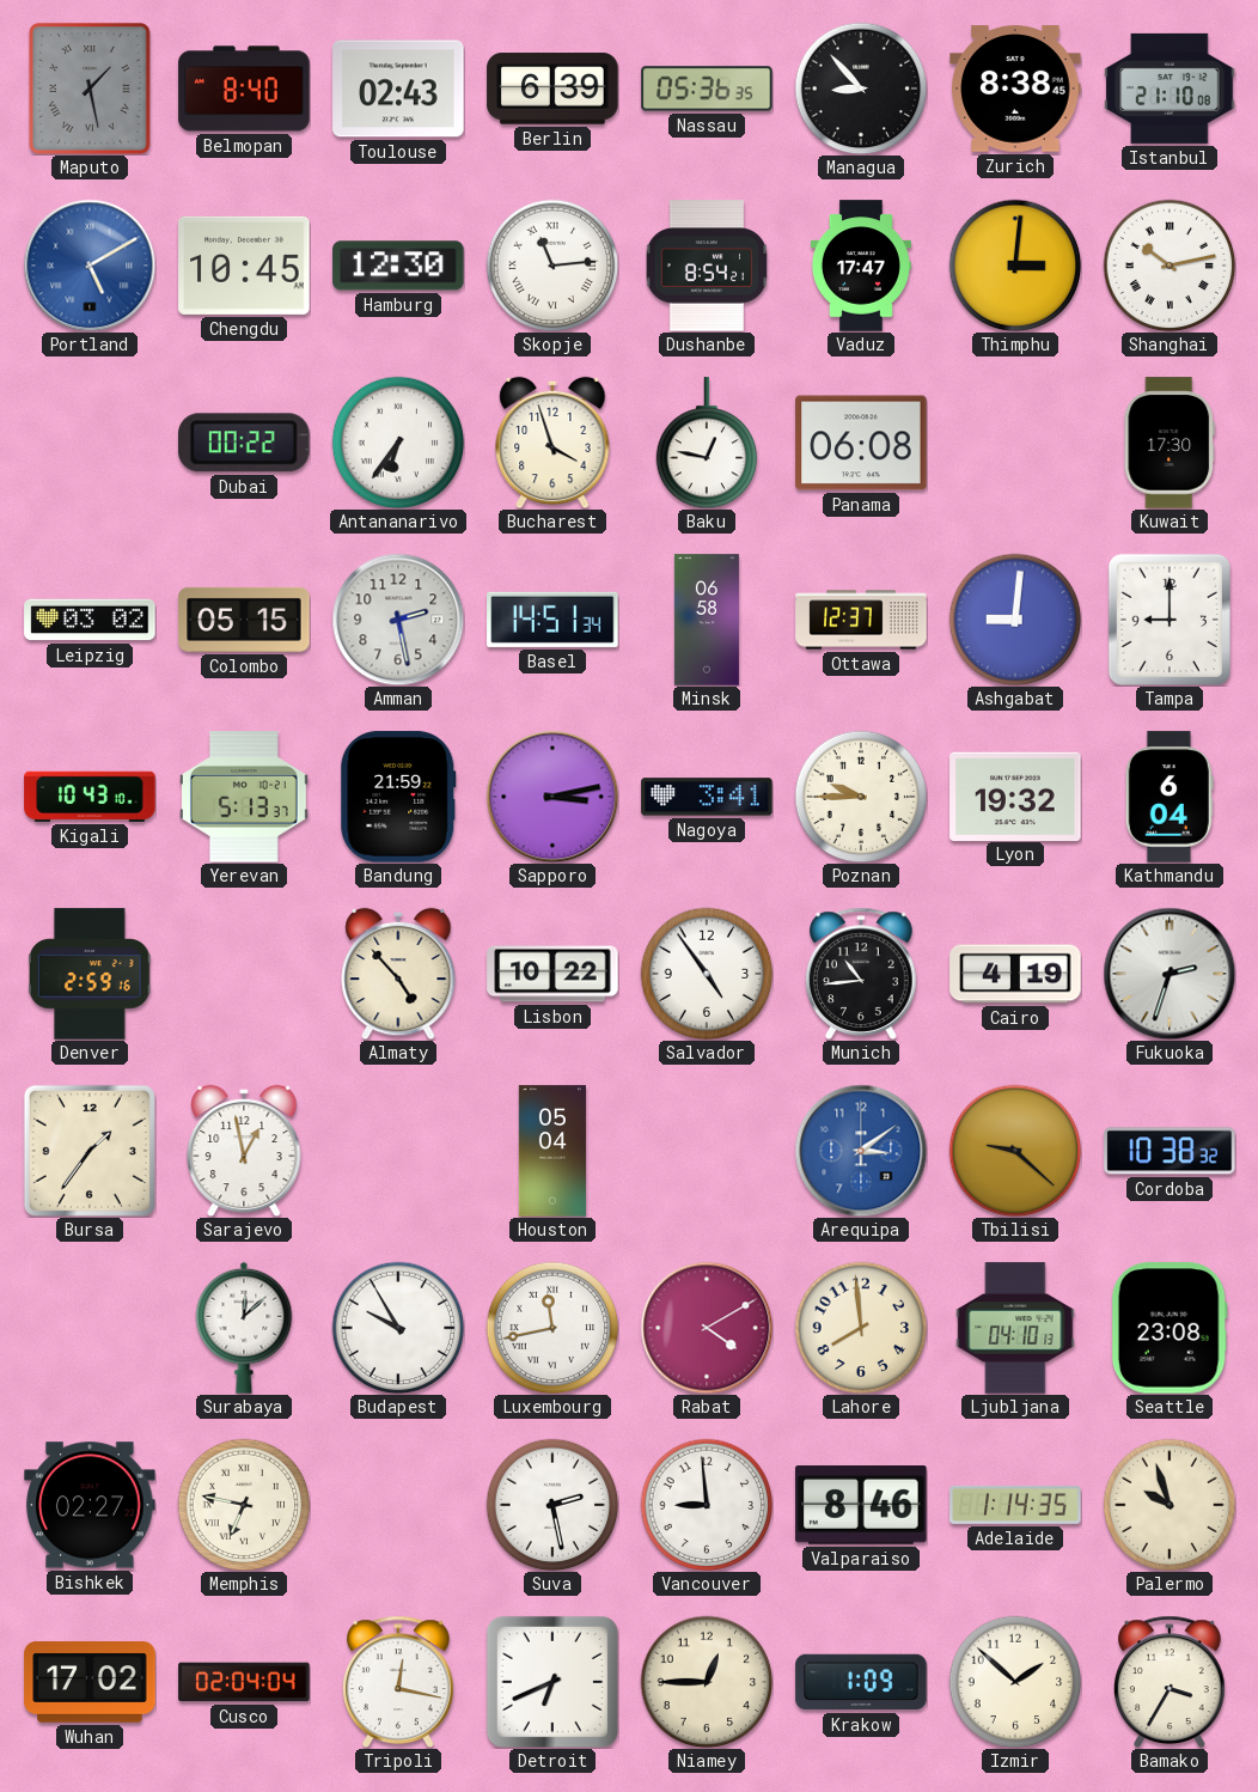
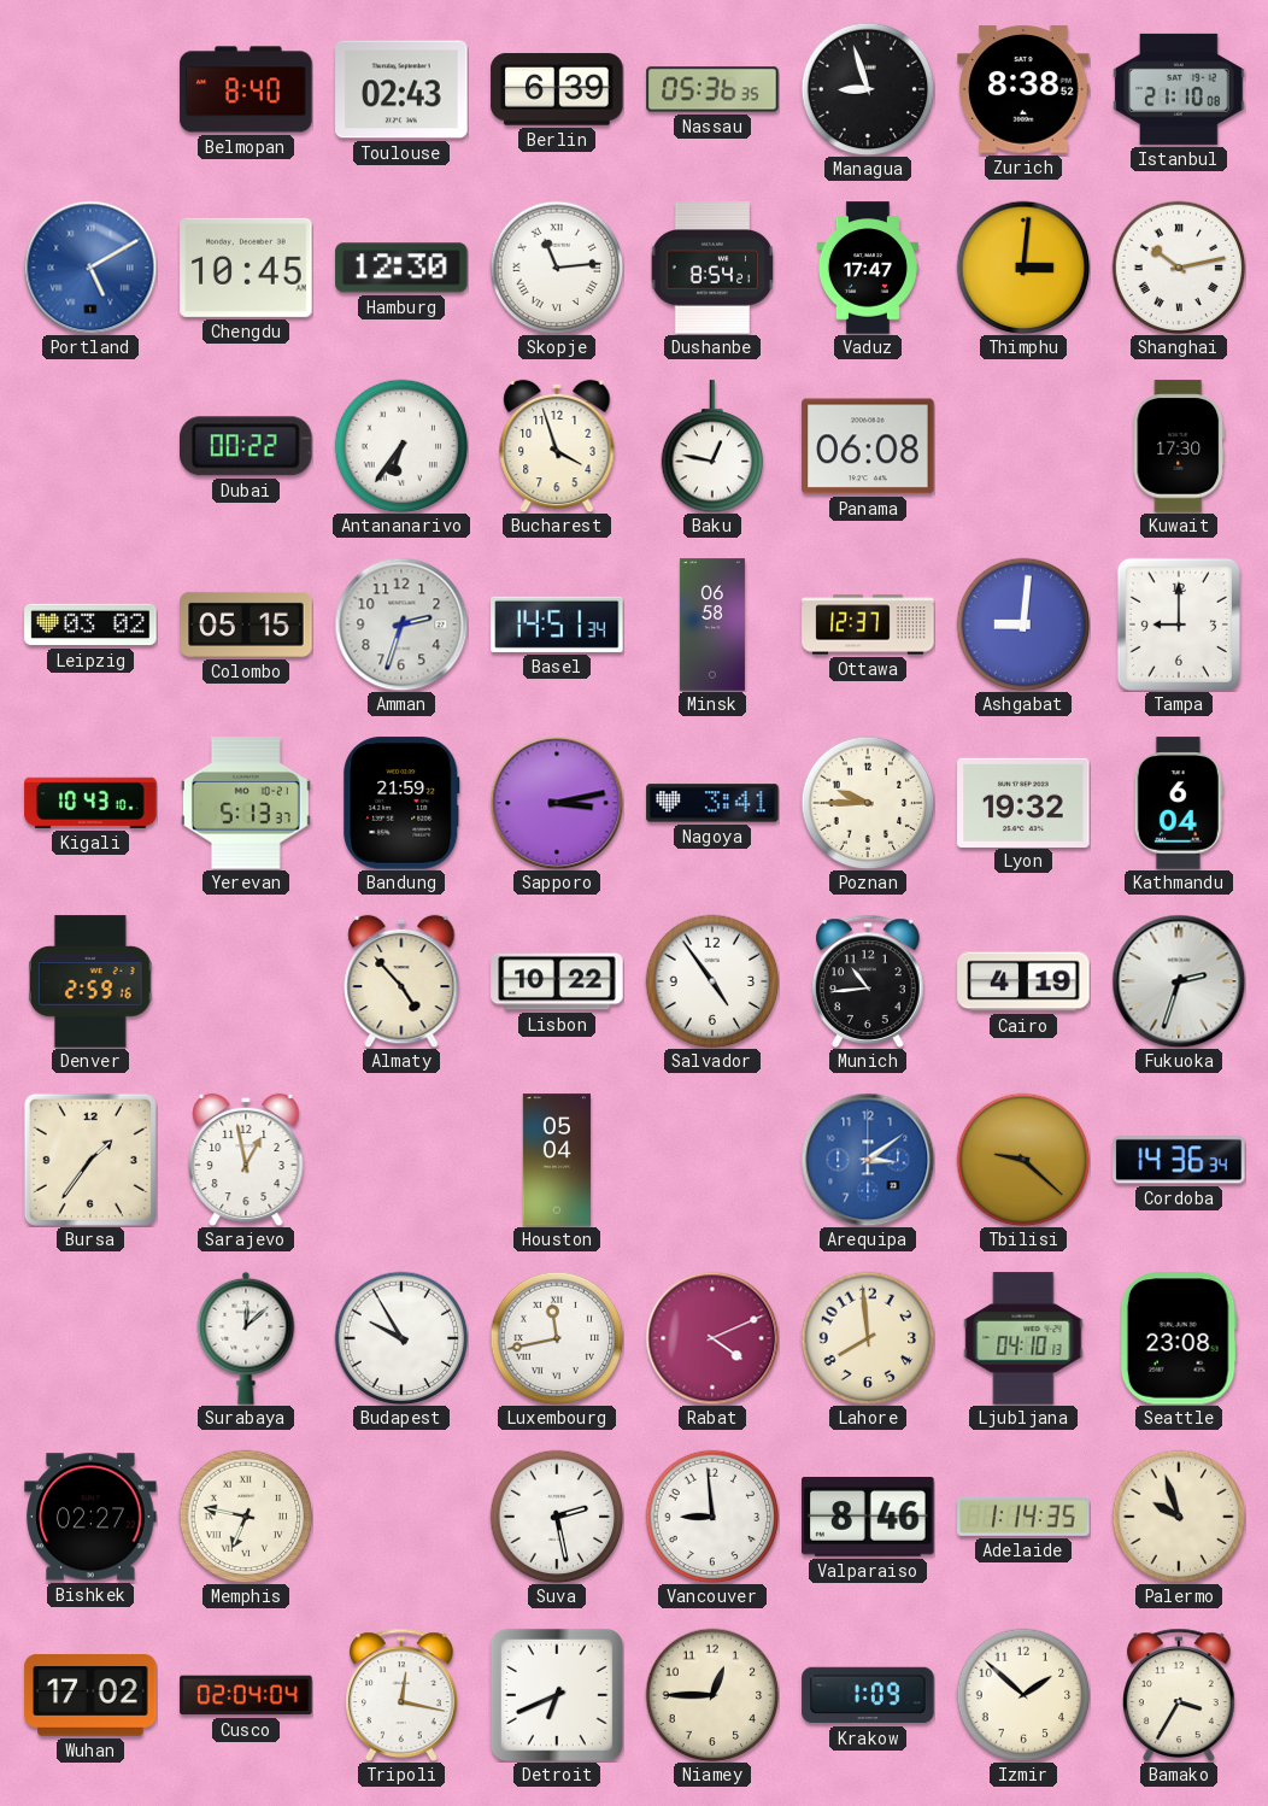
Maputo: 1:28 -> none (90, 89)
Managua: 8:53 -> 8:57 (868, 89)
Zurich: 8:38:45 -> 8:38:52 (1023, 89)
Amman: 2:28 -> 2:33 (401, 625)
Cordoba: 10:38 -> 14:36 (1179, 1160)
Rabat: 4:10 -> 4:11 (712, 1338)
